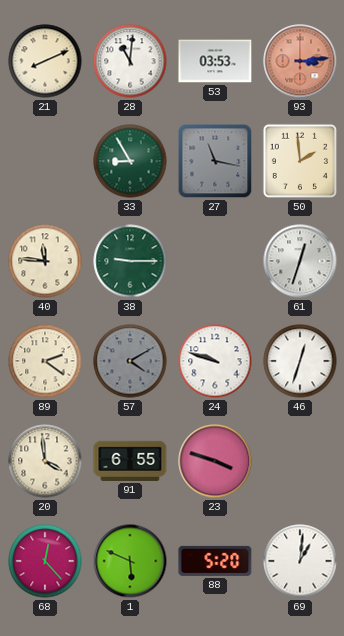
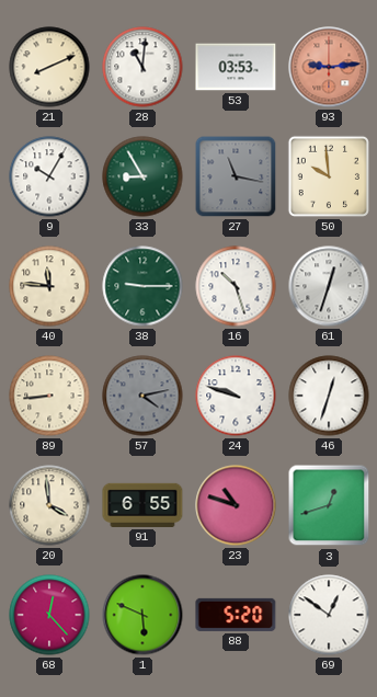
93: 3:14 -> 9:14 (329, 67)
9: none -> 10:05 (49, 176)
50: 1:59 -> 9:59 (329, 176)
16: none -> 10:27 (236, 286)
89: 2:21 -> 8:44 (49, 396)
57: 4:10 -> 4:13 (142, 396)
23: 3:48 -> 10:48 (236, 505)
3: none -> 12:42 (329, 505)
69: 1:01 -> 12:51 (329, 615)
